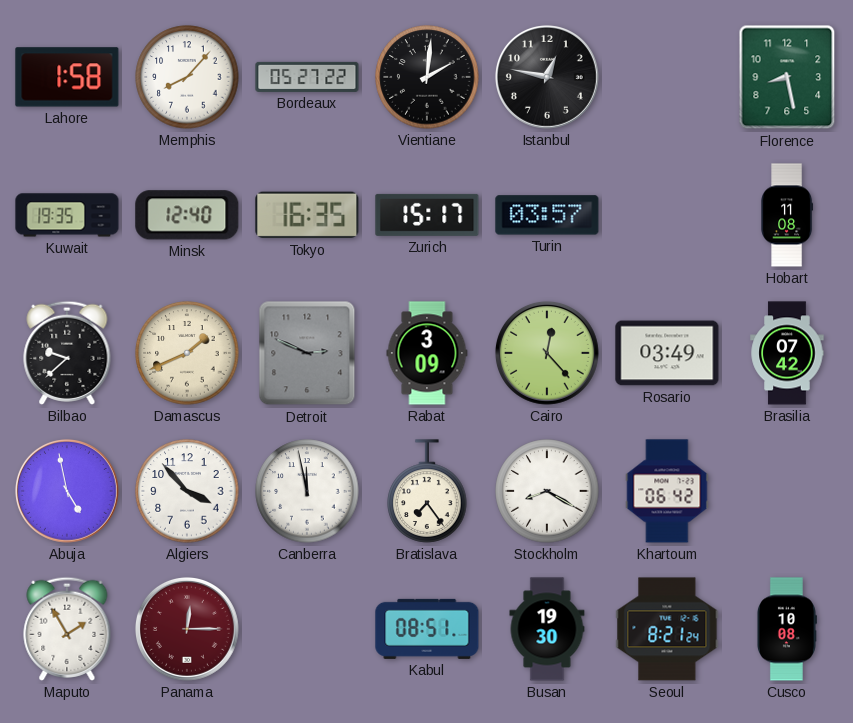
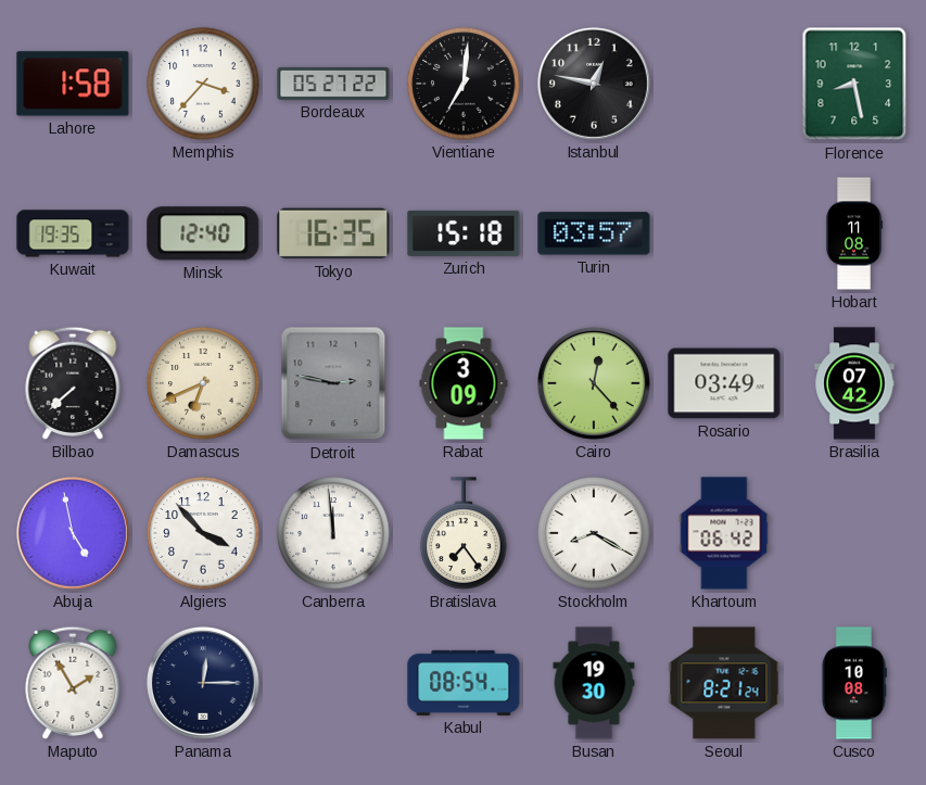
Memphis: 8:07 -> 3:37 (203, 84)
Vientiane: 2:01 -> 7:01 (464, 84)
Zurich: 15:17 -> 15:18 (464, 233)
Bilbao: 9:38 -> 7:38 (73, 383)
Damascus: 1:41 -> 6:41 (203, 383)
Detroit: 2:49 -> 2:47 (333, 383)
Canberra: 11:58 -> 11:59 (333, 533)
Panama dial: burgundy -> navy (203, 683)
Kabul: 08:51 -> 08:54 (464, 683)
